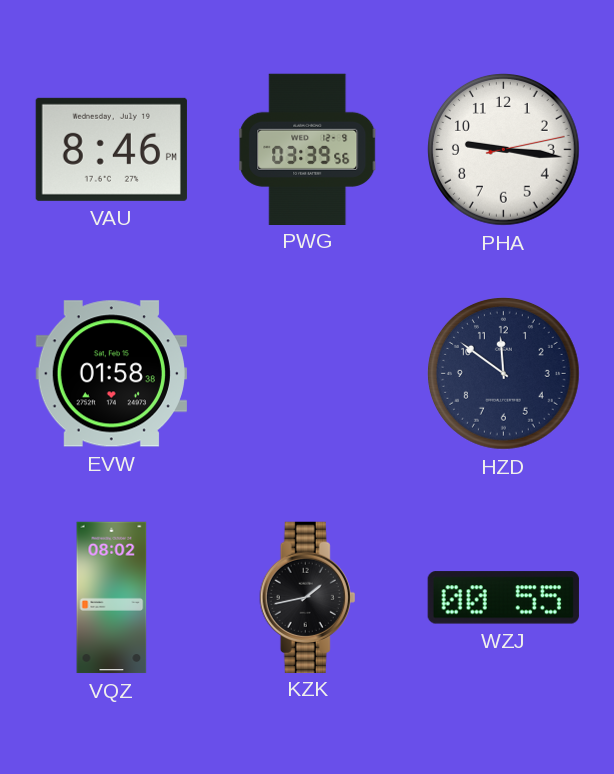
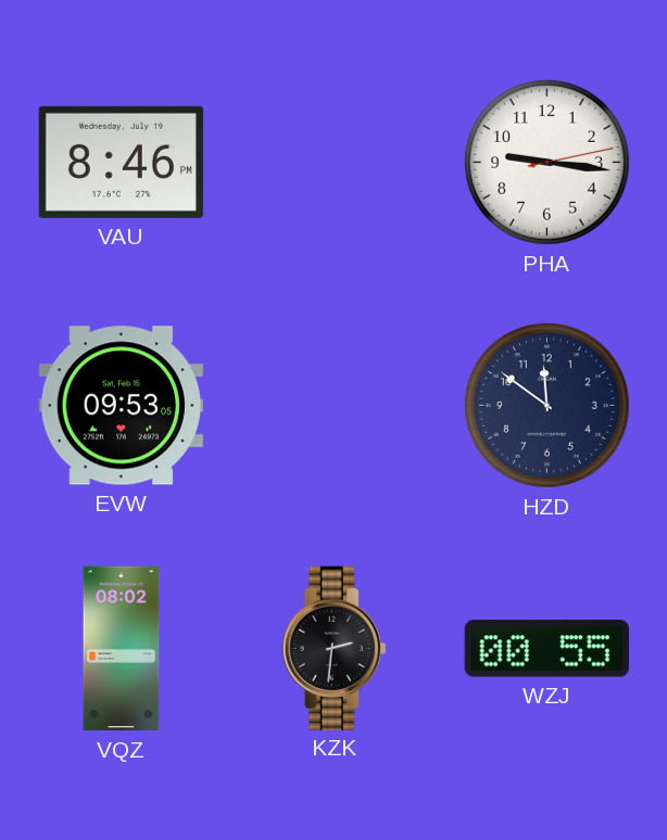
PWG: 03:39 -> none (308, 149)
EVW: 01:58 -> 09:53 (121, 406)
KZK: 1:43 -> 2:31 (335, 648)
